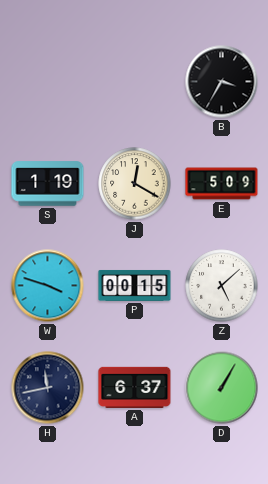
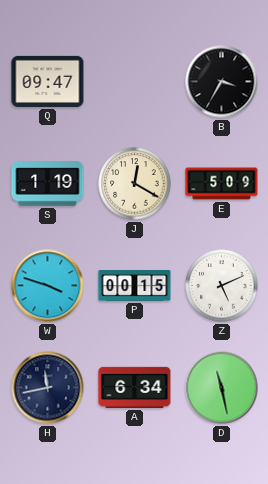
Q: none -> 09:47 (48, 81)
Z: 5:08 -> 5:11 (222, 286)
A: 6:37 -> 6:34 (135, 387)
D: 1:05 -> 11:28 (222, 388)
